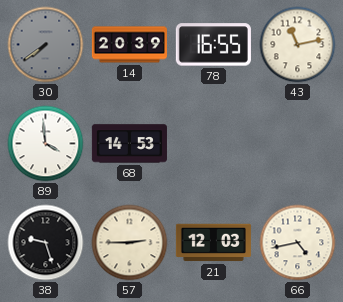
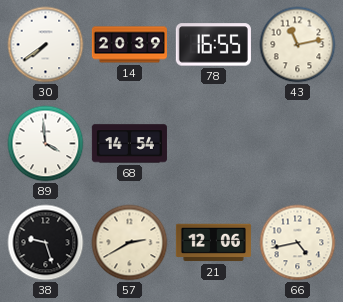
30 dial: grey -> white (46, 45)
68: 14:53 -> 14:54 (129, 144)
57: 2:45 -> 2:40 (130, 243)
21: 12:03 -> 12:06 (213, 243)
